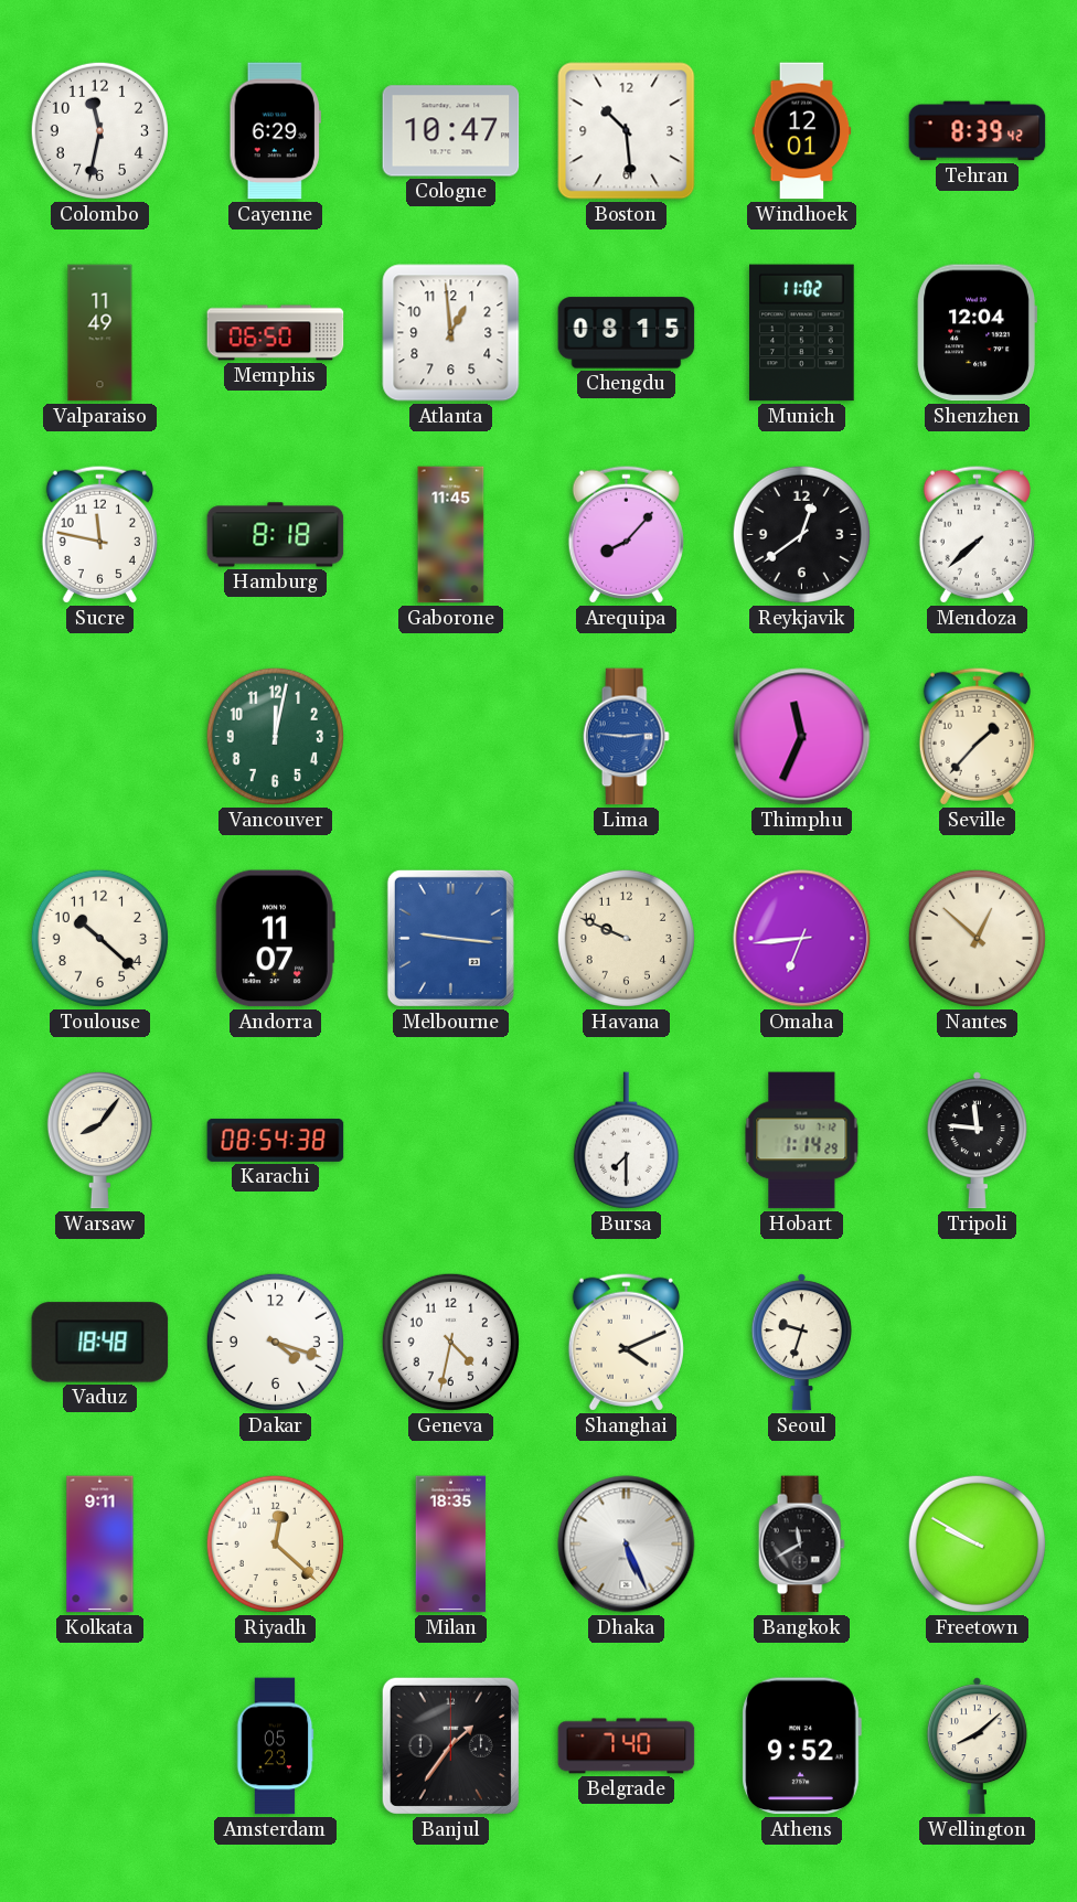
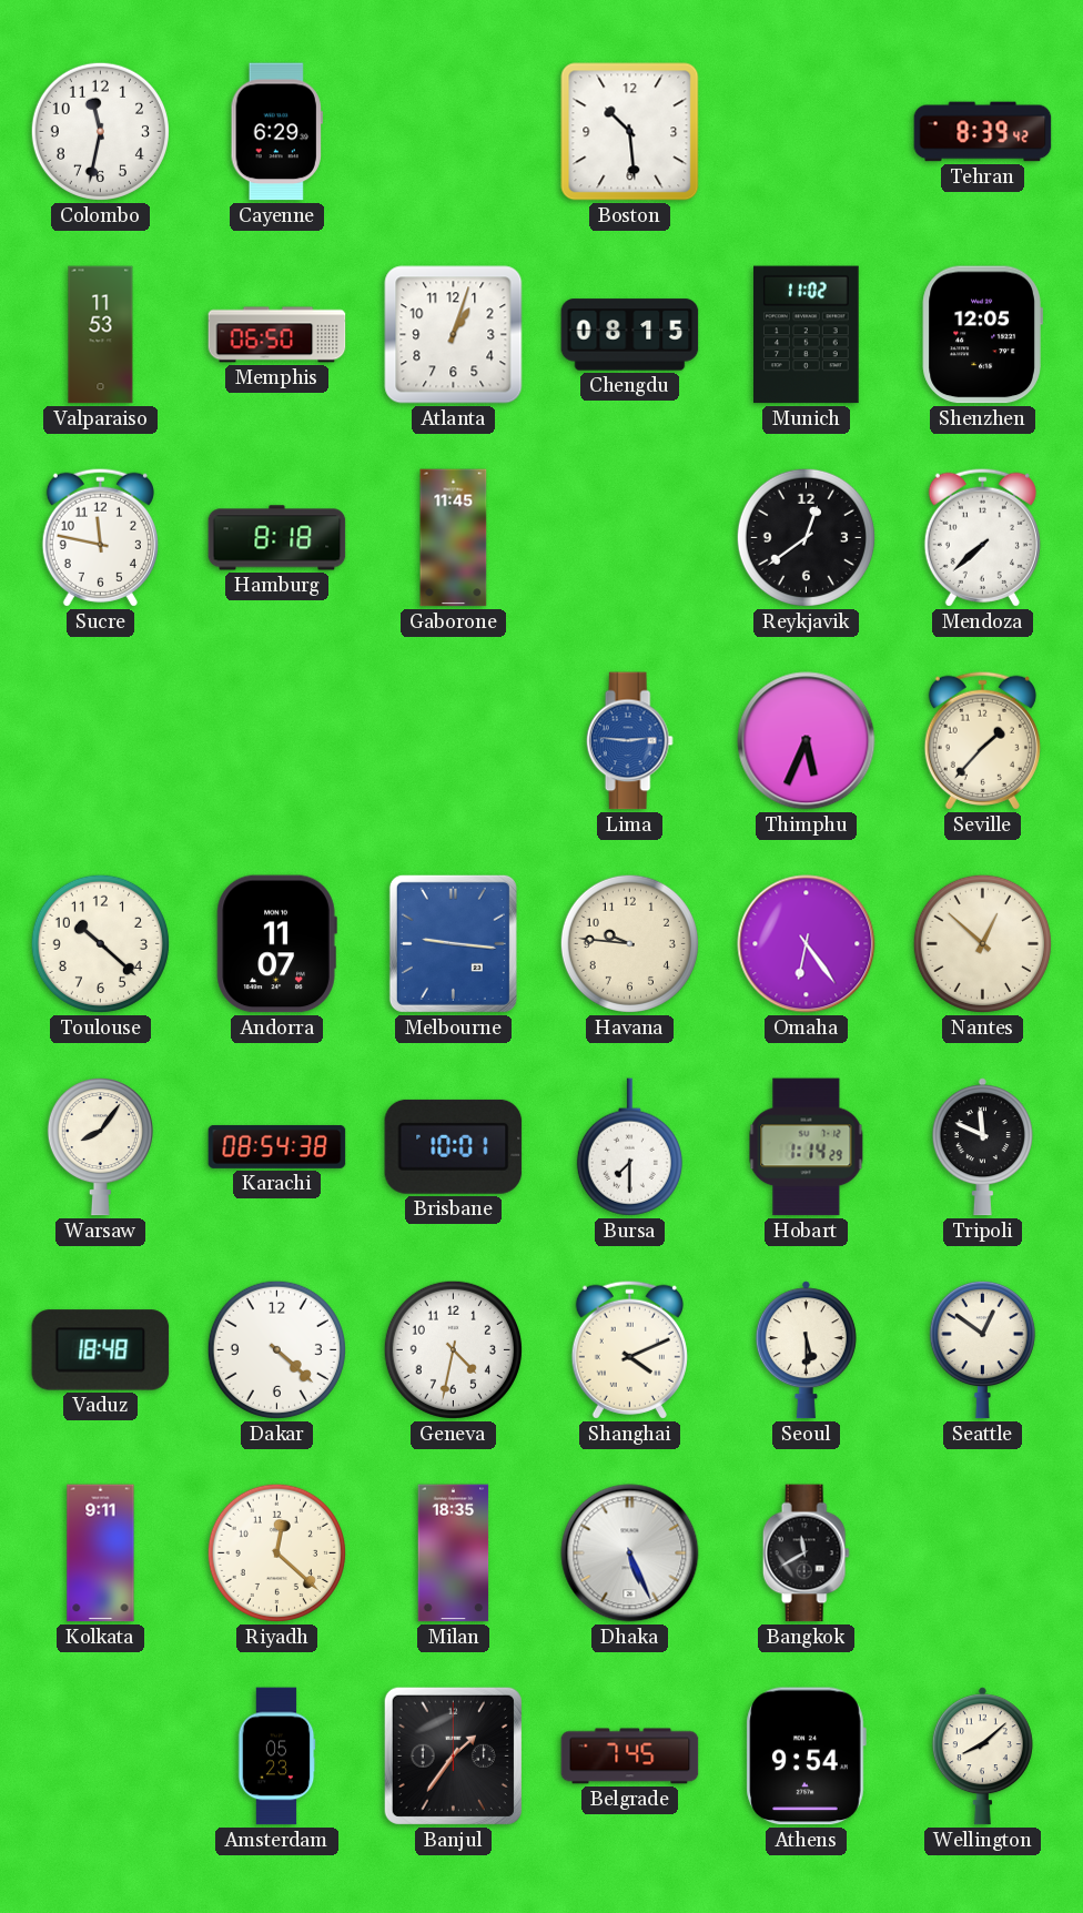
Cologne: 10:47 -> none (451, 131)
Windhoek: 12:01 -> none (802, 131)
Valparaiso: 11:49 -> 11:53 (101, 335)
Atlanta: 12:59 -> 1:03 (454, 335)
Shenzhen: 12:04 -> 12:05 (982, 335)
Arequipa: 8:07 -> none (626, 534)
Vancouver: 12:02 -> none (275, 736)
Thimphu: 11:34 -> 5:34 (807, 741)
Havana: 9:49 -> 9:46 (629, 943)
Omaha: 6:44 -> 6:24 (807, 944)
Brisbane: none -> 10:01 (454, 1146)
Tripoli: 11:46 -> 11:49 (982, 1147)
Dakar: 4:18 -> 4:22 (276, 1349)
Seoul: 9:33 -> 5:30 (806, 1350)
Seattle: none -> 12:51 (982, 1349)
Freetown: 9:50 -> none (977, 1543)
Belgrade: 7:40 -> 7:45 (630, 1757)
Athens: 9:52 -> 9:54 (806, 1757)
